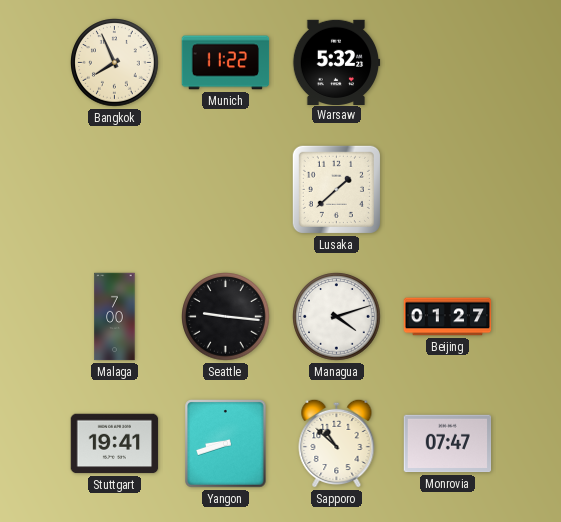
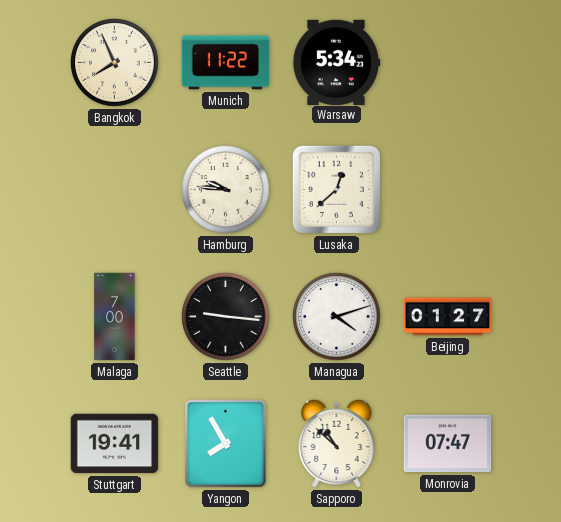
Warsaw: 5:32 -> 5:34 (336, 62)
Hamburg: none -> 9:46 (226, 190)
Lusaka: 1:38 -> 12:38 (336, 189)
Yangon: 8:42 -> 7:55 (226, 444)
